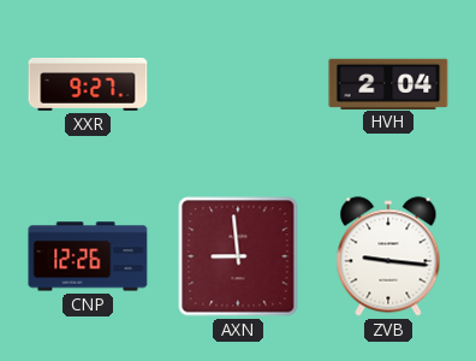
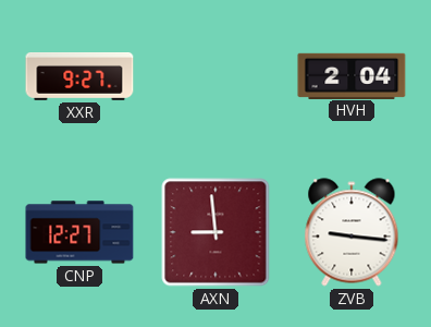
CNP: 12:26 -> 12:27 (79, 232)
